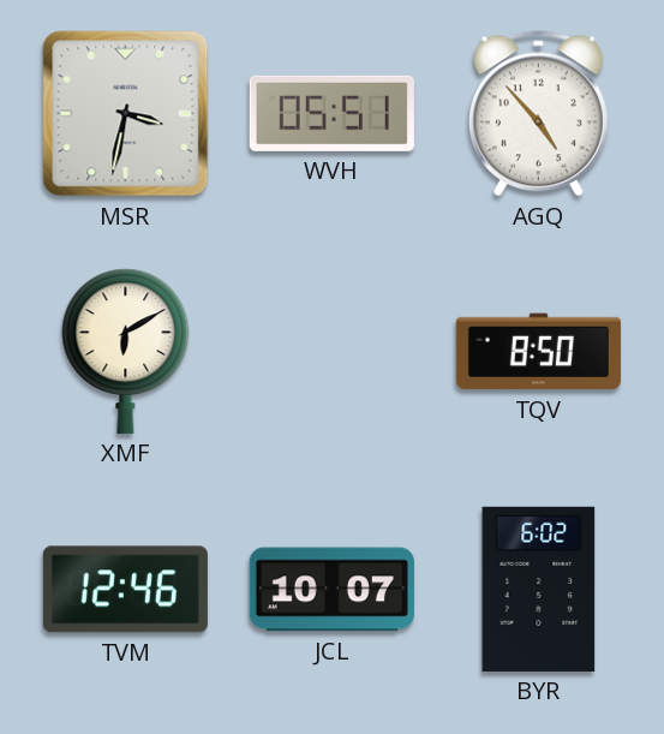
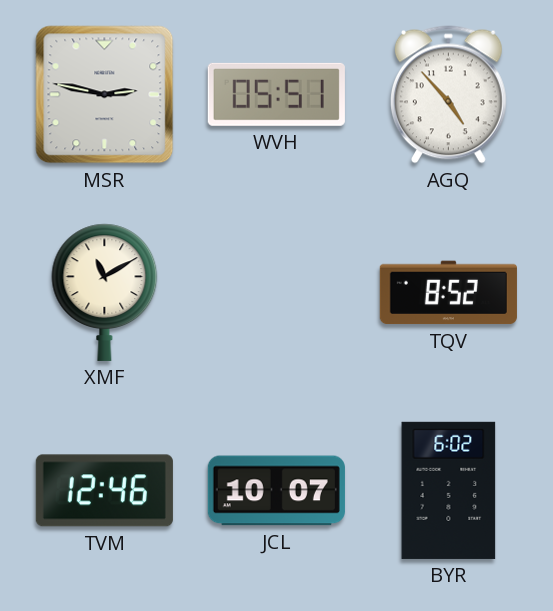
MSR: 3:32 -> 2:47 (105, 95)
XMF: 6:10 -> 11:10 (105, 292)
TQV: 8:50 -> 8:52 (448, 293)
